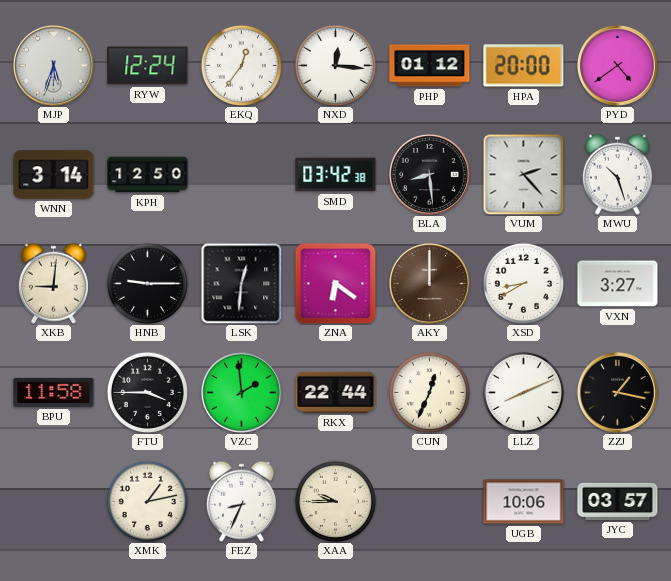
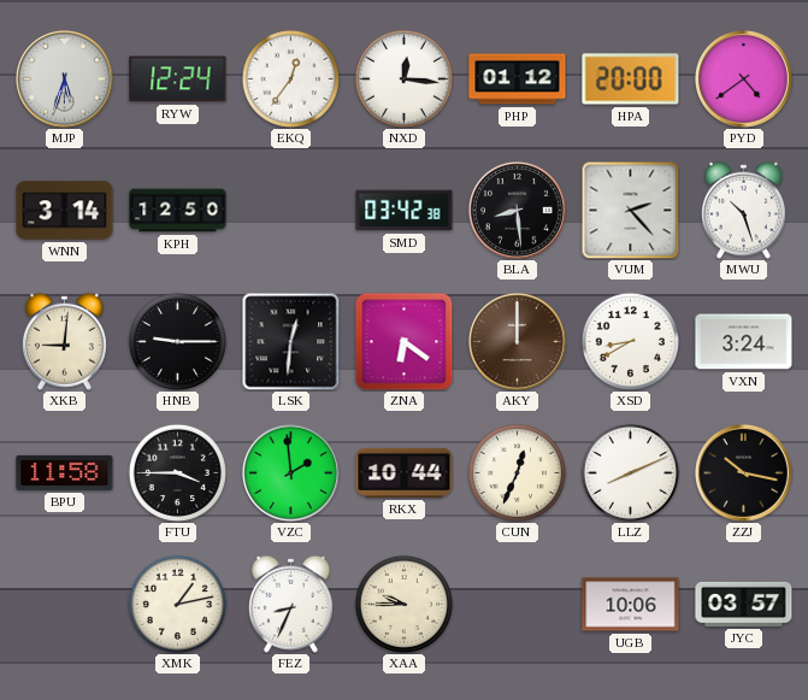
VXN: 3:27 -> 3:24 (744, 342)
RKX: 22:44 -> 10:44 (405, 472)
ZZJ: 1:17 -> 10:17 (743, 472)
